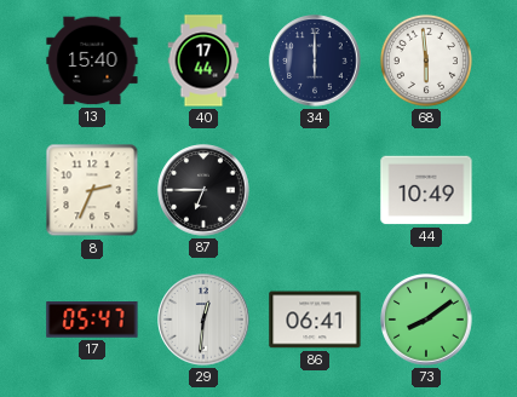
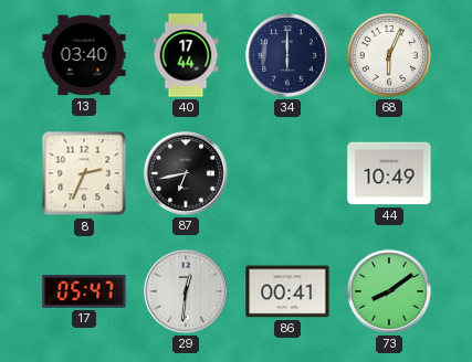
13: 15:40 -> 03:40 (84, 55)
68: 5:59 -> 6:04 (389, 55)
87: 6:45 -> 6:43 (186, 173)
86: 06:41 -> 00:41 (287, 291)
